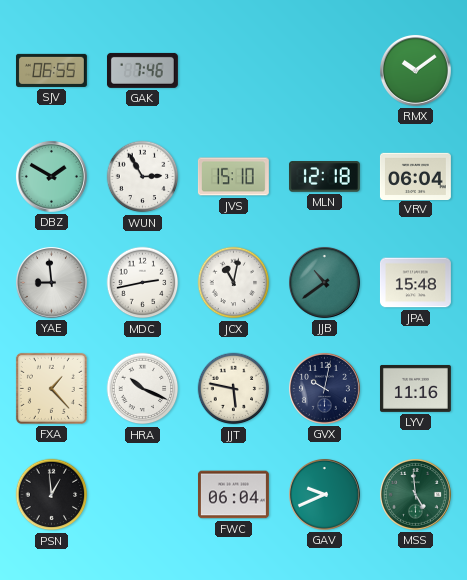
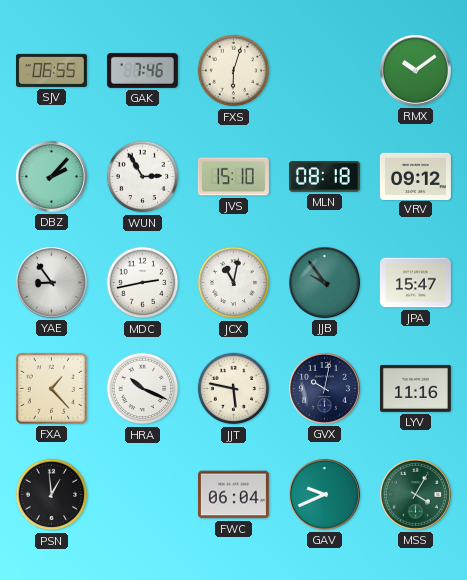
FXS: none -> 6:03 (234, 71)
DBZ: 1:50 -> 2:07 (51, 176)
MLN: 12:18 -> 08:18 (324, 177)
VRV: 06:04 -> 09:12 (415, 176)
YAE: 8:59 -> 8:54 (51, 282)
JJB: 10:39 -> 9:54 (324, 282)
JPA: 15:48 -> 15:47 (415, 283)
MSS: 4:59 -> 4:05 (415, 494)
